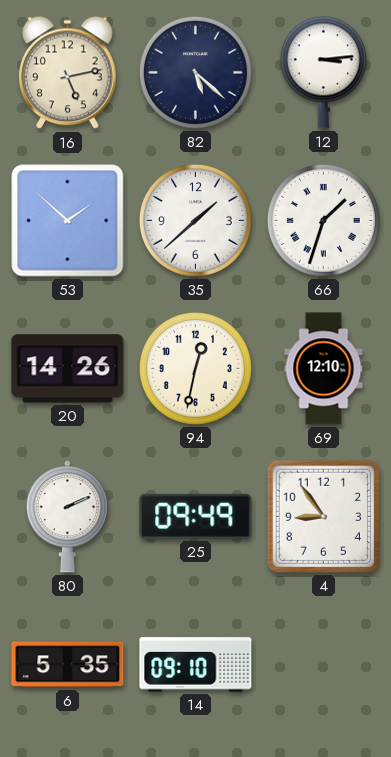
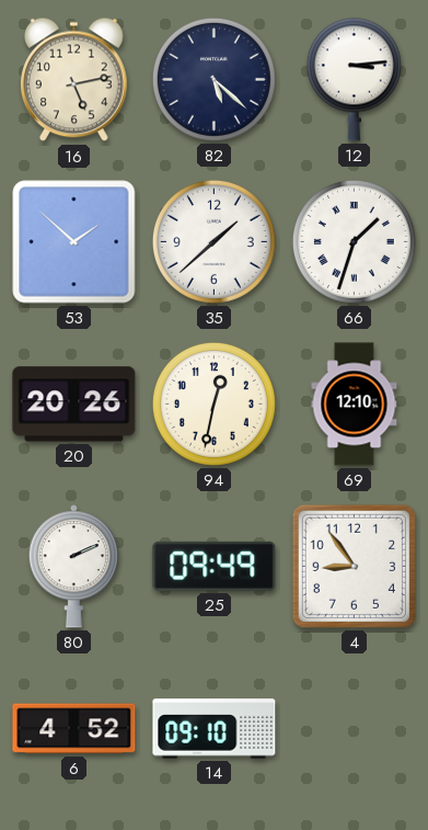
20: 14:26 -> 20:26 (74, 405)
6: 5:35 -> 4:52 (74, 729)
